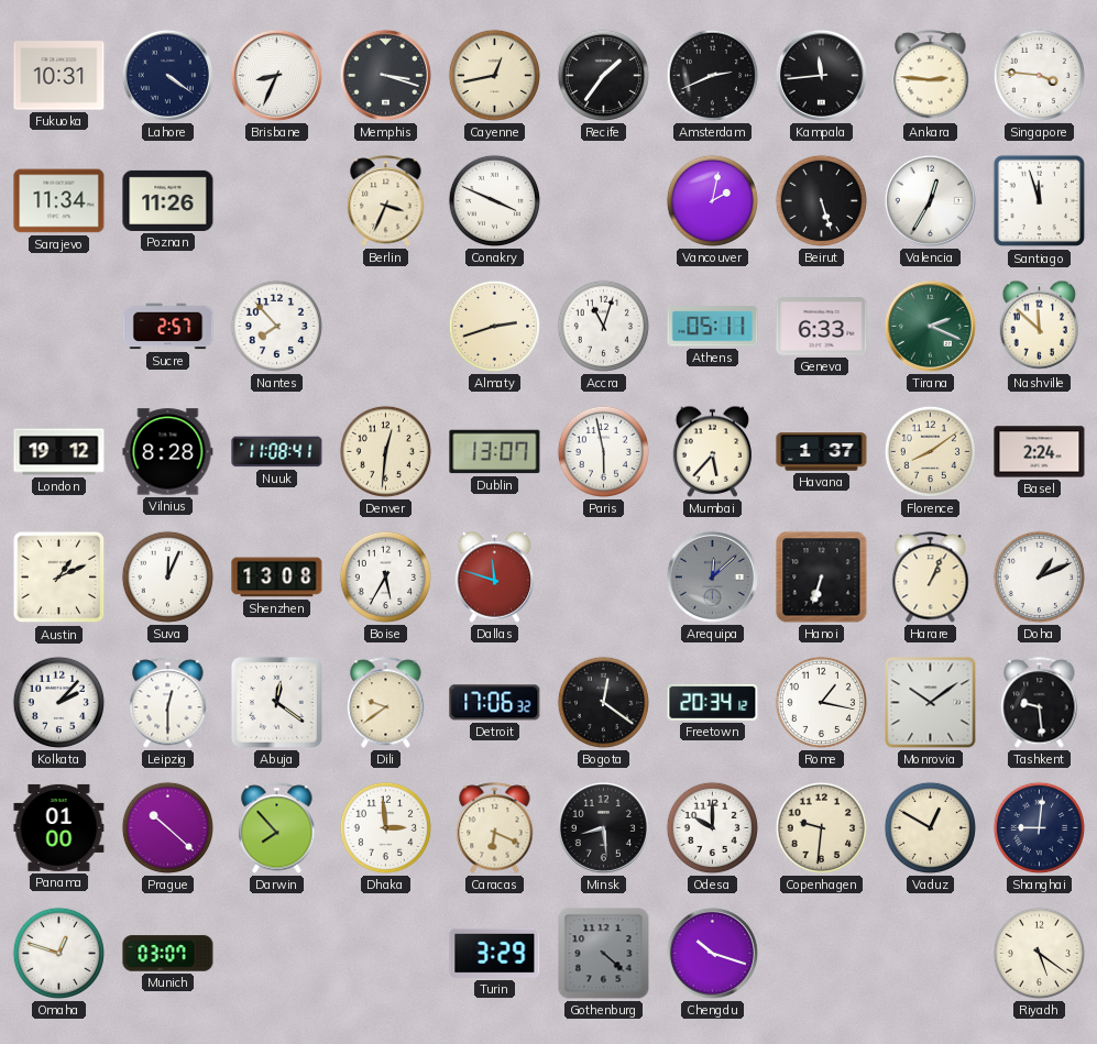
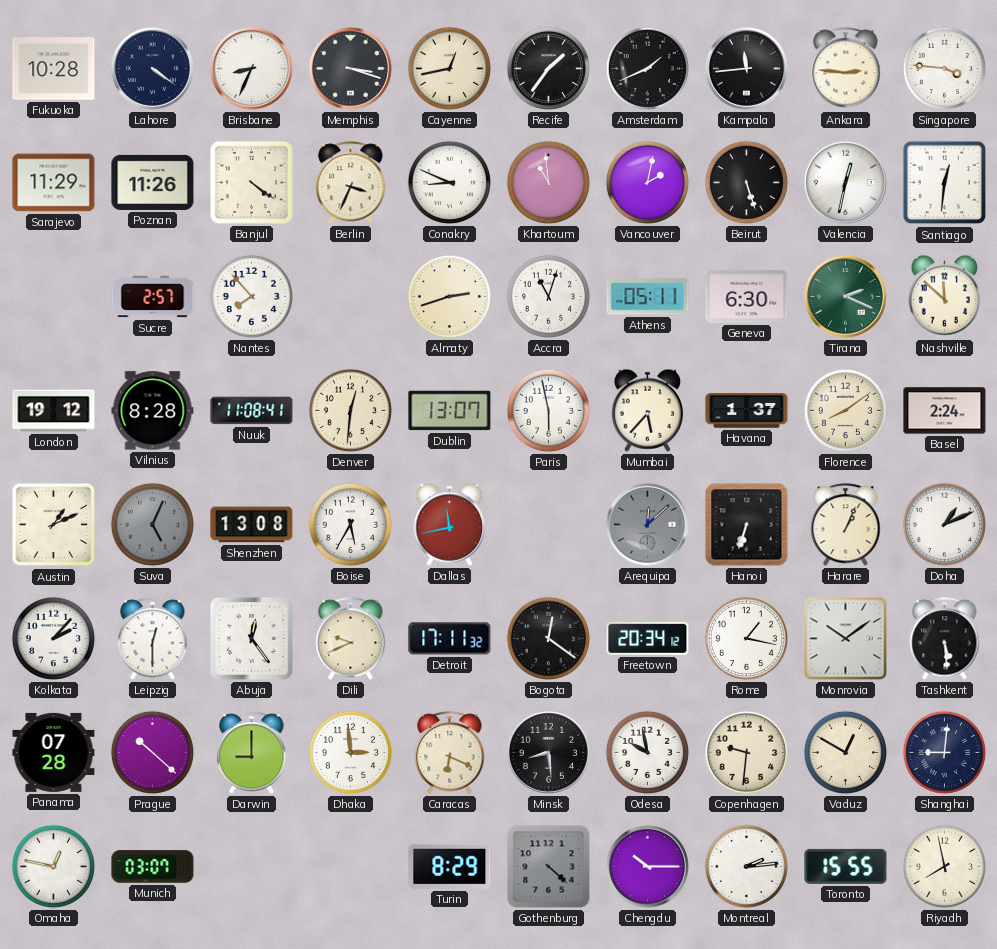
Fukuoka: 10:31 -> 10:28 (54, 69)
Amsterdam: 2:41 -> 1:41 (647, 68)
Sarajevo: 11:34 -> 11:29 (54, 183)
Banjul: none -> 4:21 (251, 182)
Conakry: 3:49 -> 8:49 (449, 182)
Khartoum: none -> 10:59 (548, 182)
Valencia: 12:35 -> 12:32 (845, 182)
Santiago: 11:57 -> 12:31 (945, 183)
Geneva: 6:33 -> 6:30 (747, 297)
Suva: 12:04 -> 5:04 (152, 524)
Suva dial: white -> grey (152, 524)
Dallas: 11:48 -> 11:43 (450, 524)
Abuja: 12:21 -> 12:24 (251, 638)
Dili: 9:39 -> 9:41 (351, 639)
Detroit: 17:06 -> 17:11 (450, 639)
Tashkent: 9:29 -> 5:29 (945, 639)
Panama: 01:00 -> 07:28 (54, 752)
Darwin: 7:53 -> 9:00 (252, 753)
Odesa: 10:00 -> 9:58 (647, 752)
Omaha: 12:48 -> 12:47 (53, 866)
Turin: 3:29 -> 8:29 (450, 866)
Chengdu: 10:18 -> 10:15 (647, 866)
Montreal: none -> 2:14 (746, 866)
Toronto: none -> 15:55 (846, 866)
Riyadh: 5:21 -> 7:58 (944, 866)
